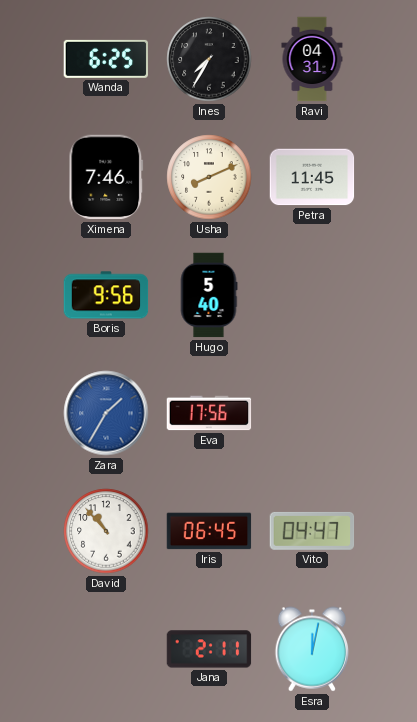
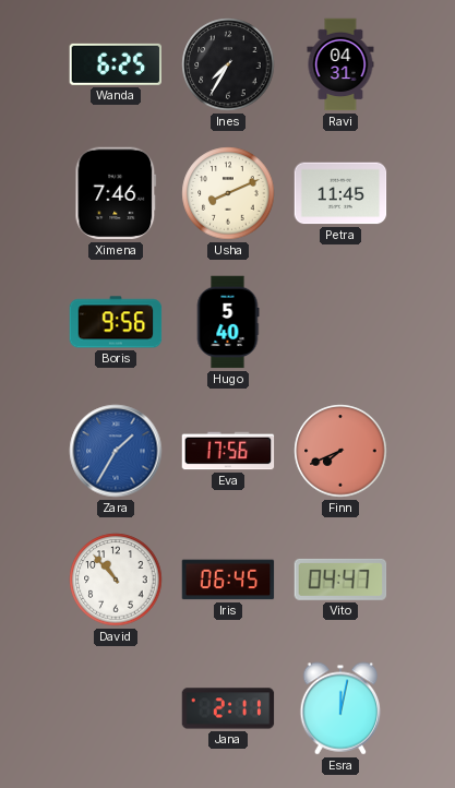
Finn: none -> 7:41 (340, 451)
